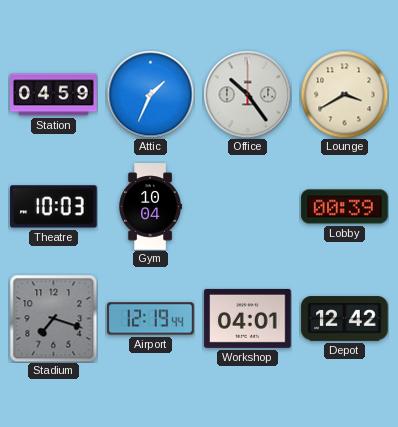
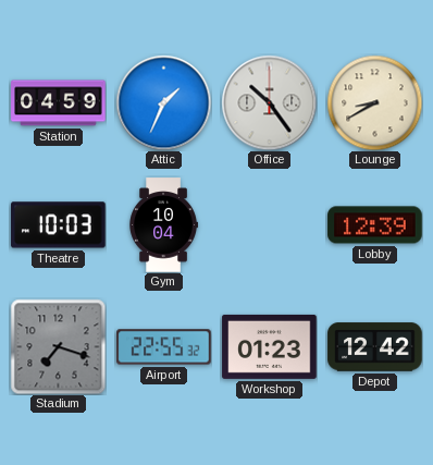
Lounge: 3:40 -> 8:40 (374, 102)
Lobby: 00:39 -> 12:39 (375, 225)
Airport: 12:19 -> 22:55 (164, 347)
Workshop: 04:01 -> 01:23 (270, 346)
